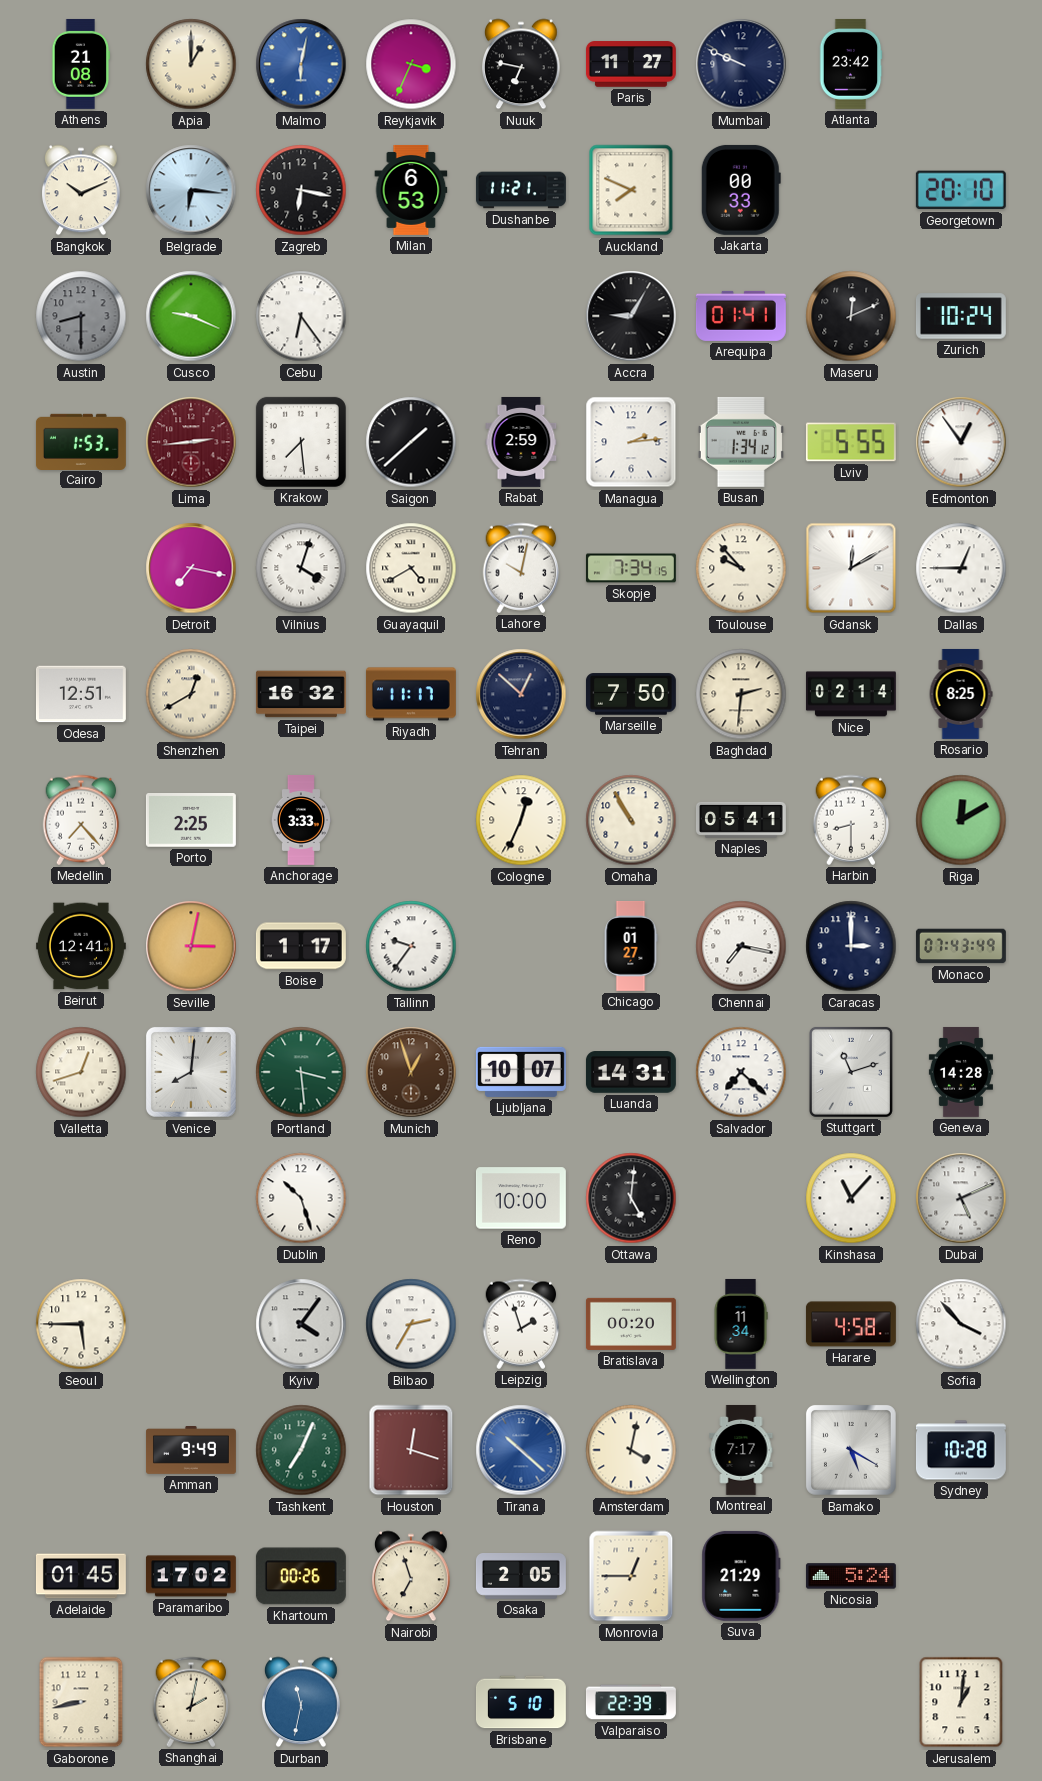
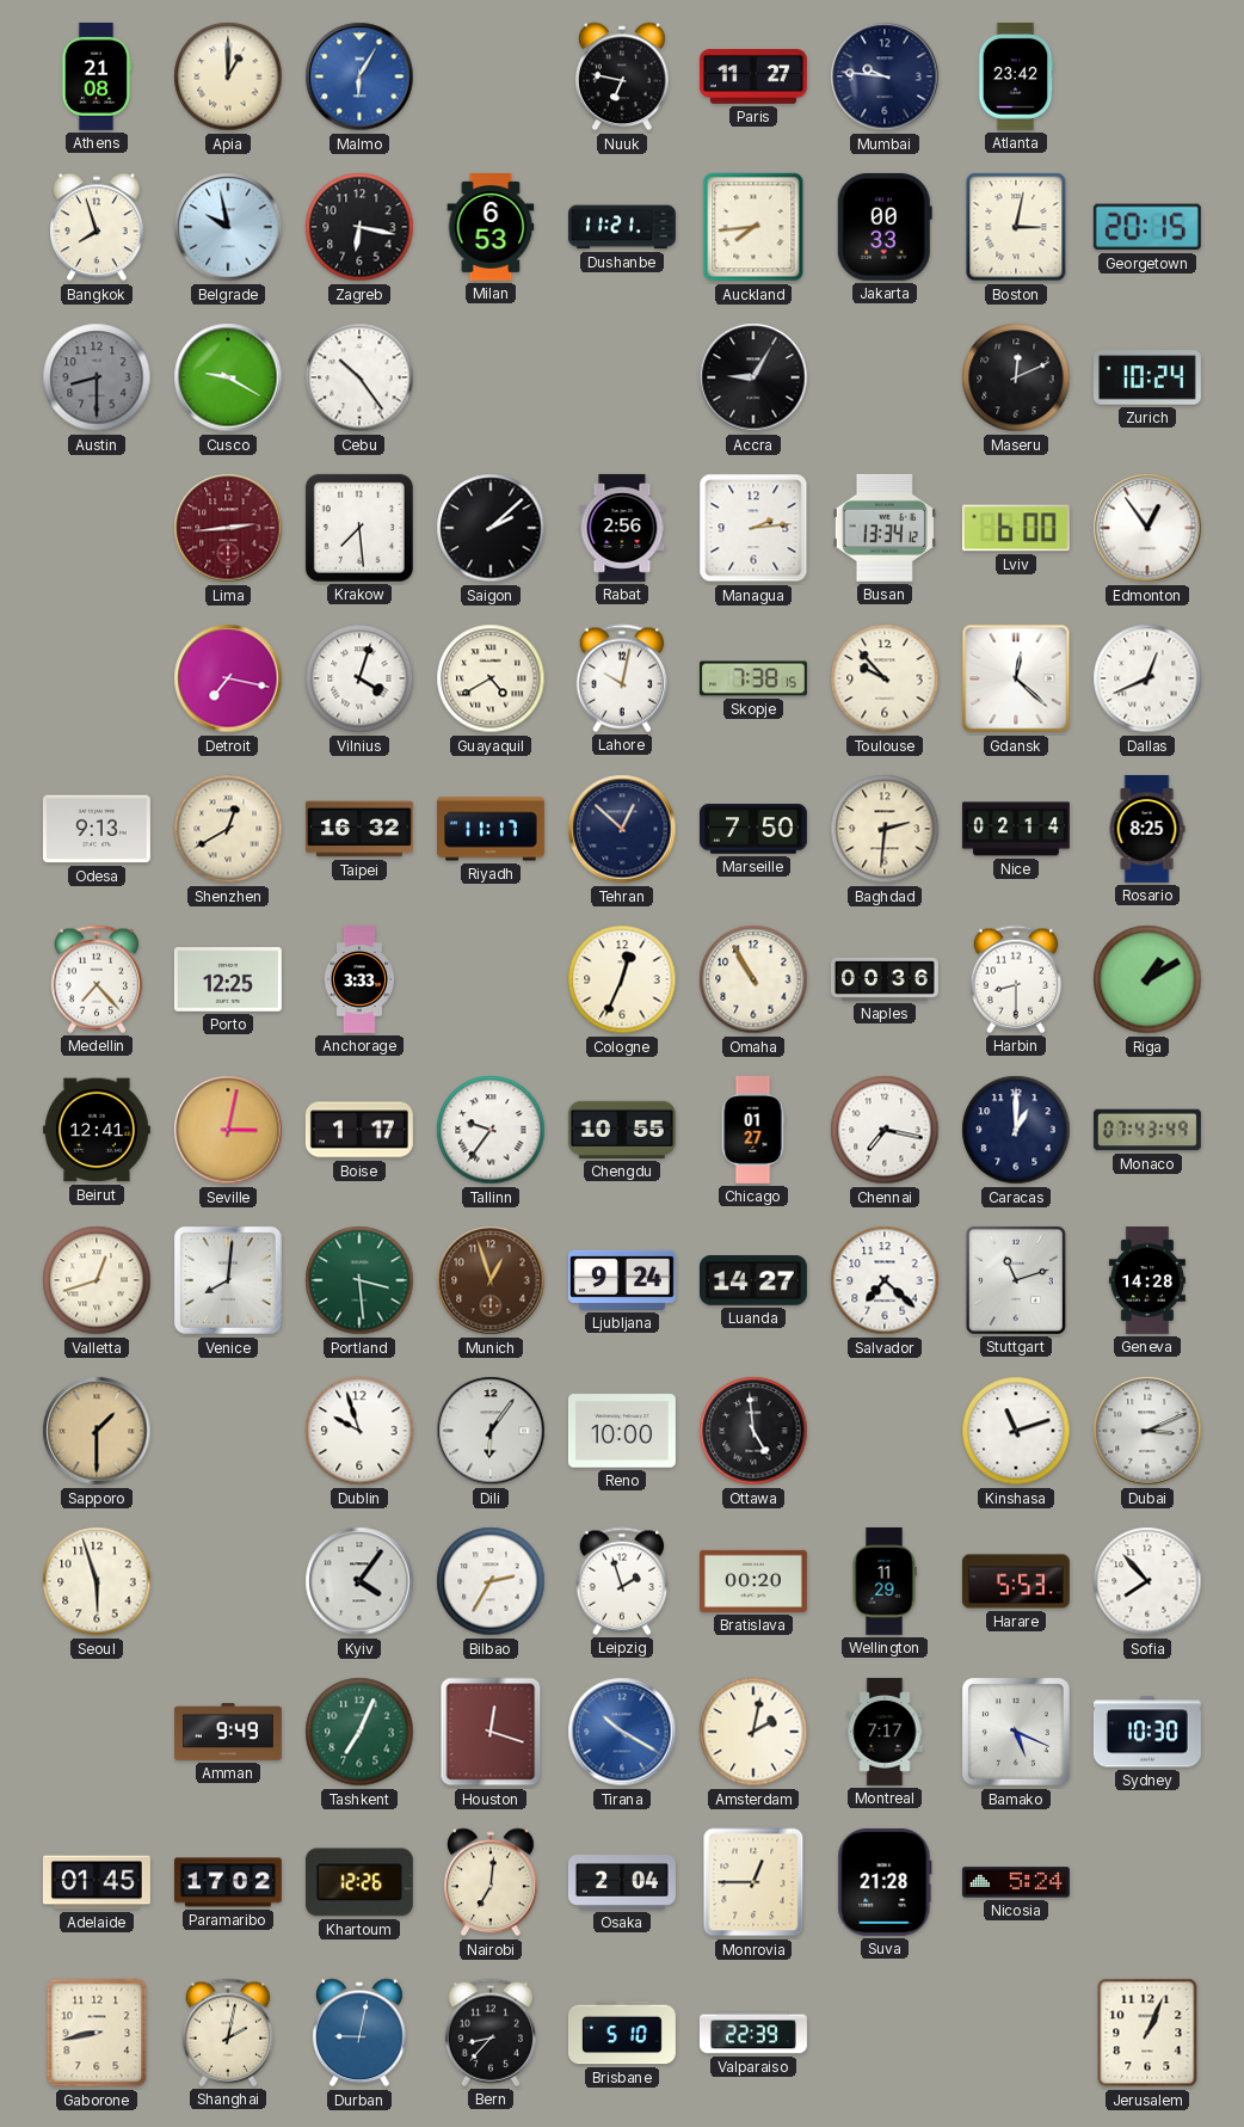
Malmo: 6:02 -> 6:05 (359, 76)
Reykjavik: 3:34 -> none (411, 64)
Mumbai: 9:49 -> 9:46 (885, 76)
Bangkok: 10:11 -> 7:57 (98, 227)
Belgrade: 6:16 -> 9:58 (228, 227)
Auckland: 7:49 -> 7:44 (753, 227)
Boston: none -> 3:02 (1016, 227)
Georgetown: 20:10 -> 20:15 (1147, 227)
Cusco: 9:19 -> 9:20 (228, 377)
Cebu: 6:24 -> 10:24 (359, 377)
Arequipa: 01:41 -> none (741, 316)
Cairo: 1:53 -> none (81, 441)
Saigon: 1:38 -> 2:08 (491, 528)
Rabat: 2:59 -> 2:56 (622, 528)
Busan: 1:34 -> 13:34 (885, 528)
Lviv: 5:55 -> 6:00 (1016, 528)
Skopje: 7:34 -> 7:38 (753, 678)
Gdansk: 12:10 -> 12:22 (1016, 678)
Dallas: 12:45 -> 12:41 (1147, 678)
Odesa: 12:51 -> 9:13 (97, 829)
Porto: 2:25 -> 12:25 (228, 979)
Naples: 05:41 -> 00:36 (885, 979)
Riga: 12:10 -> 1:10 (1147, 979)
Chengdu: none -> 10:55 (622, 1130)
Caracas: 3:00 -> 1:00 (1016, 1130)
Ljubljana: 10:07 -> 9:24 (622, 1280)
Luanda: 14:31 -> 14:27 (753, 1280)
Sapporo: none -> 1:30 (97, 1431)
Dublin: 10:27 -> 9:57 (359, 1431)
Dili: none -> 6:06 (491, 1431)
Ottawa: 5:01 -> 4:59 (753, 1431)
Kinshasa: 11:07 -> 11:12 (1016, 1431)
Dubai: 5:11 -> 3:11 (1147, 1431)
Seoul: 5:45 -> 5:57 (97, 1581)
Wellington: 11:34 -> 11:29 (885, 1581)
Harare: 4:58 -> 5:53 (1016, 1581)
Sofia: 3:53 -> 7:53 (1147, 1581)
Tirana: 10:22 -> 10:20 (622, 1732)
Amsterdam: 4:02 -> 2:02 (753, 1732)
Bamako: 5:20 -> 5:19 (1016, 1732)
Sydney: 10:28 -> 10:30 (1147, 1732)
Khartoum: 00:26 -> 12:26 (359, 1882)
Nairobi: 6:57 -> 7:01 (492, 1882)
Osaka: 2:05 -> 2:04 (622, 1883)
Suva: 21:29 -> 21:28 (885, 1882)
Durban: 11:32 -> 9:02 (361, 2033)
Bern: none -> 8:37 (491, 2033)
Jerusalem: 1:01 -> 1:04 (1147, 2033)
